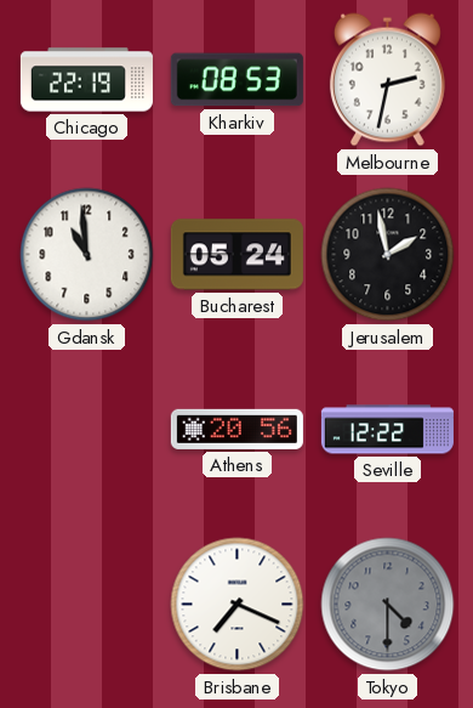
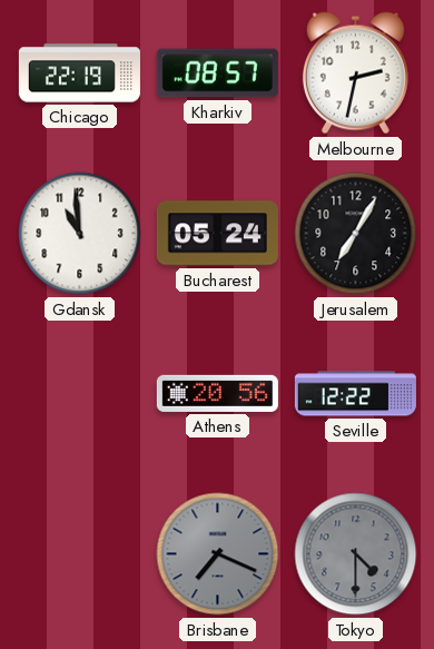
Kharkiv: 08:53 -> 08:57 (217, 73)
Jerusalem: 1:58 -> 7:05 (356, 234)
Brisbane dial: white -> grey (218, 554)
